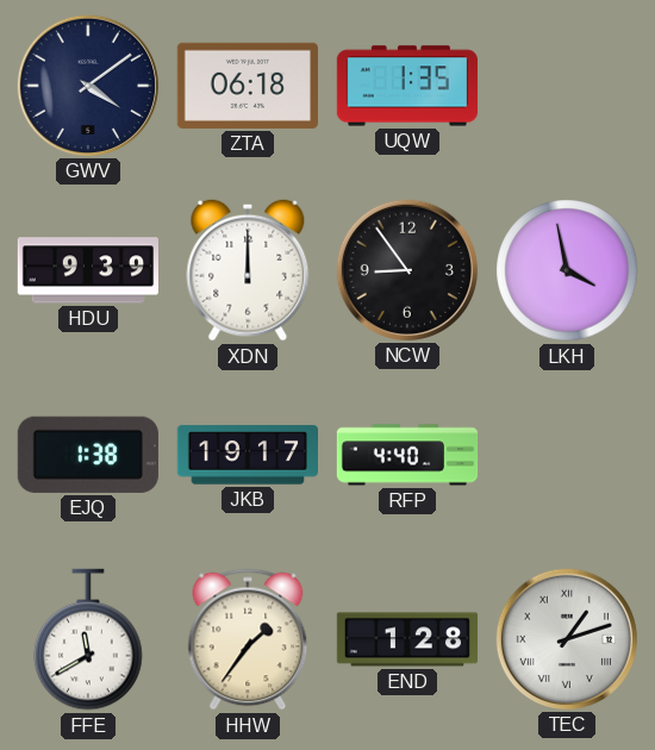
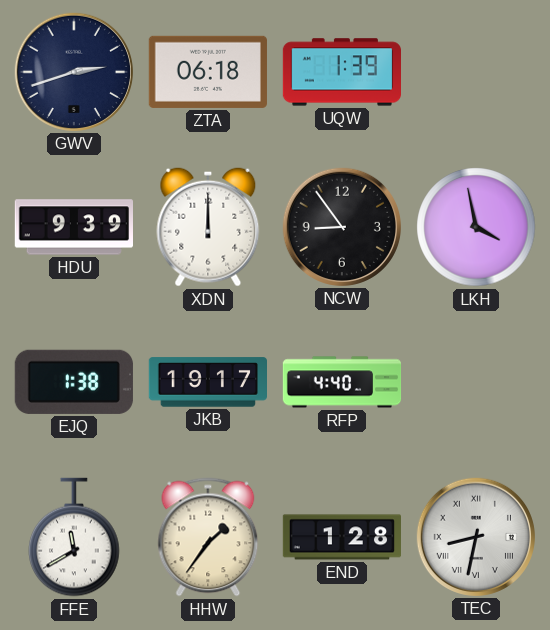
GWV: 4:09 -> 2:42 (74, 72)
UQW: 1:35 -> 1:39 (341, 72)
TEC: 1:12 -> 8:32 (476, 537)
